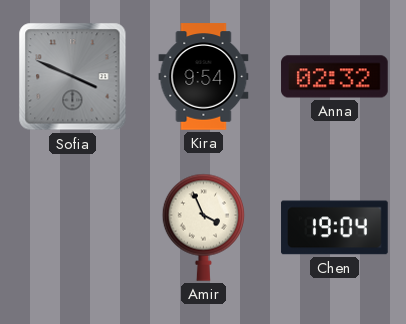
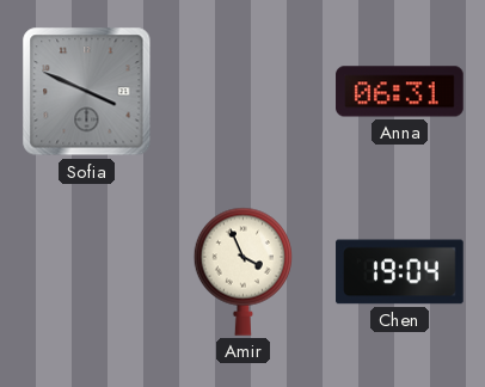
Kira: 9:54 -> none (204, 77)
Anna: 02:32 -> 06:31 (400, 92)
